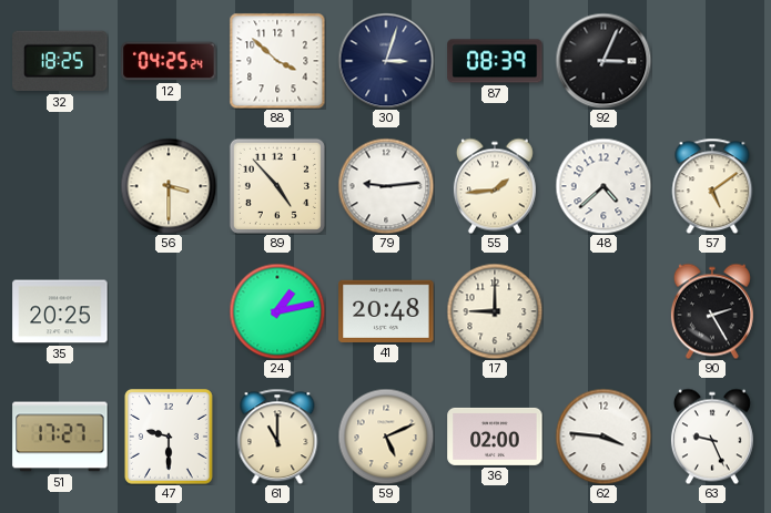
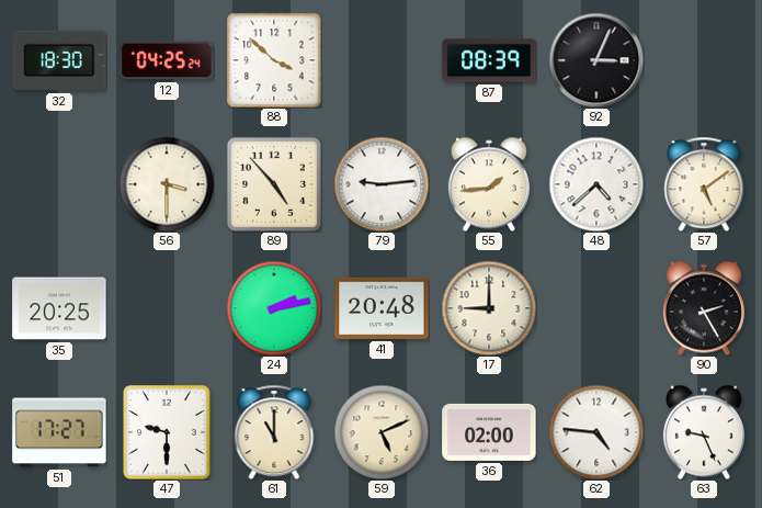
32: 18:25 -> 18:30 (59, 60)
30: 3:03 -> none (386, 61)
24: 1:13 -> 2:13 (274, 308)
62: 3:46 -> 4:46 (596, 432)
